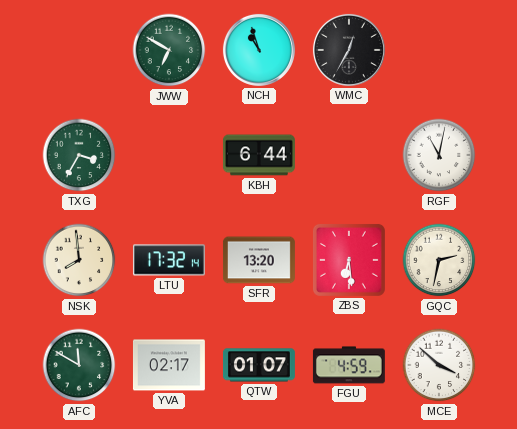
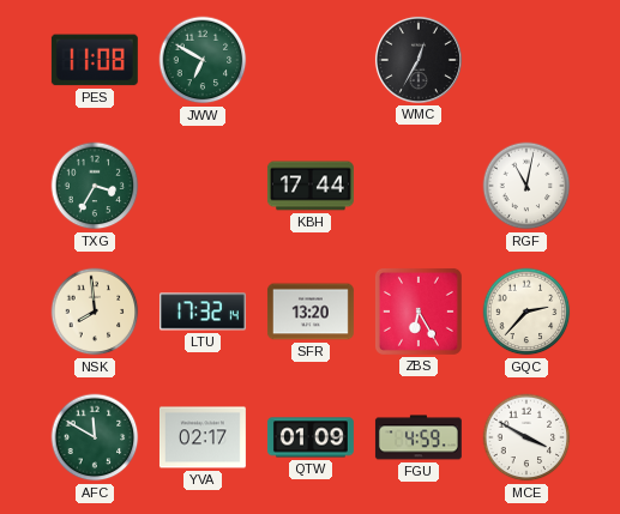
PES: none -> 11:08 (95, 60)
NCH: 10:57 -> none (259, 50)
KBH: 6:44 -> 17:44 (311, 186)
ZBS: 6:29 -> 6:25 (419, 312)
GQC: 2:32 -> 2:37 (526, 312)
QTW: 01:07 -> 01:09 (311, 437)
MCE: 3:52 -> 3:50 (526, 437)
